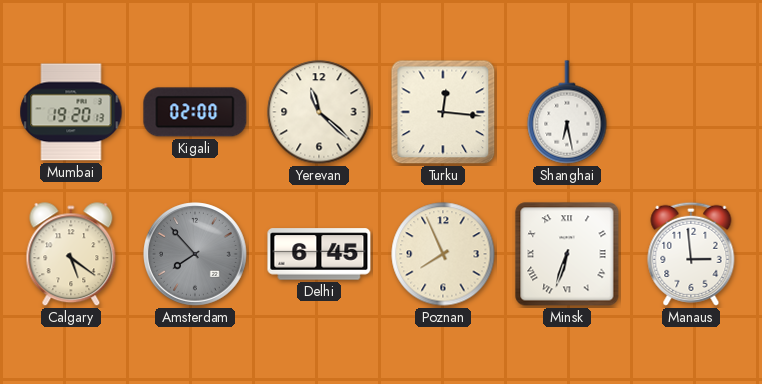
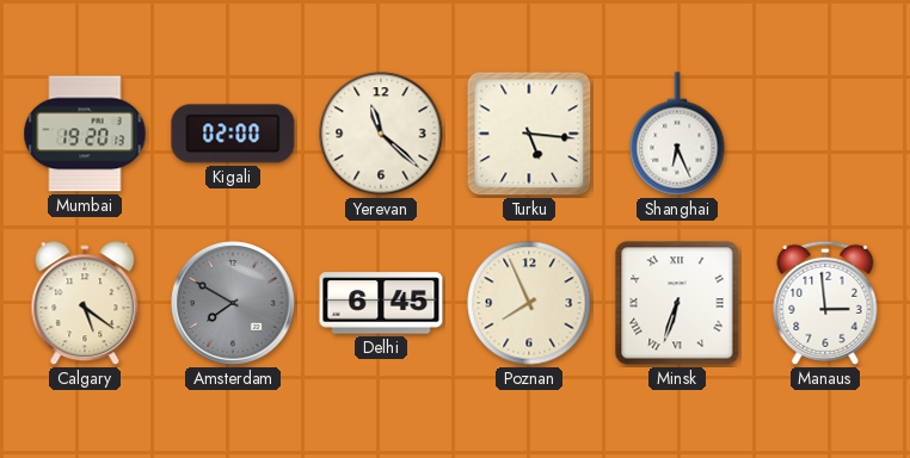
Turku: 12:16 -> 5:16 (529, 134)
Shanghai: 6:28 -> 6:26 (677, 134)
Amsterdam: 7:53 -> 7:50 (233, 303)
